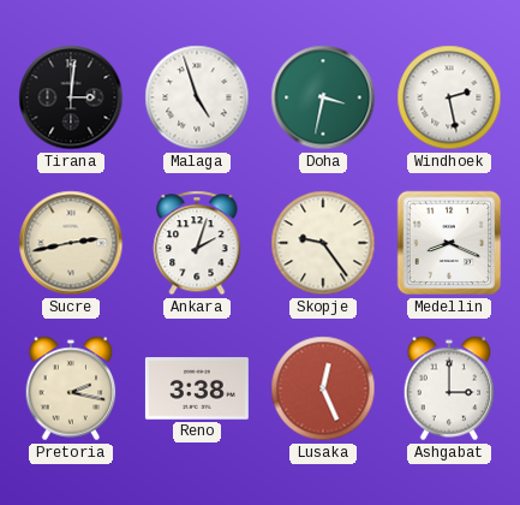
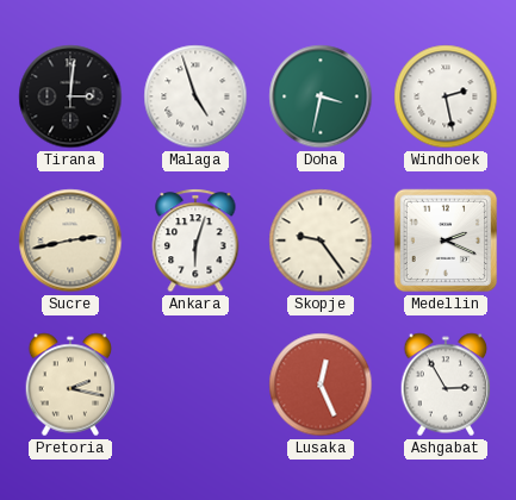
Ankara: 2:03 -> 6:03 (195, 240)
Medellin: 8:19 -> 2:19 (446, 240)
Reno: 3:38 -> none (197, 388)
Ashgabat: 3:00 -> 2:55 (446, 385)
